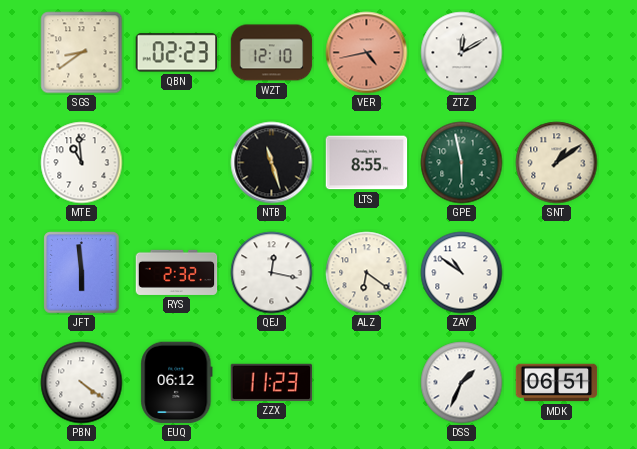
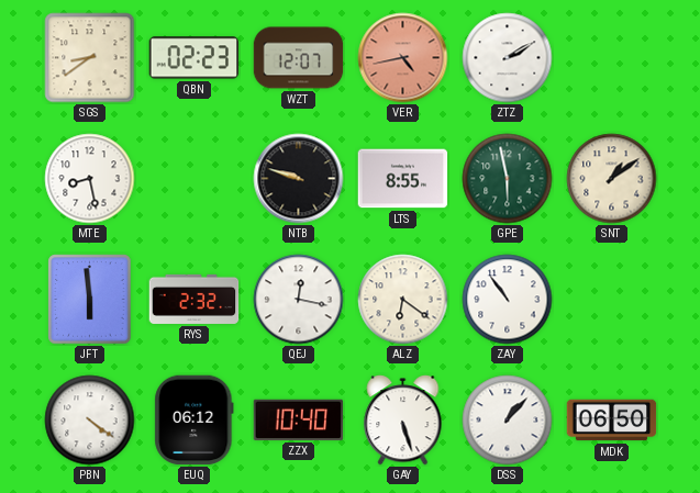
WZT: 12:10 -> 12:07 (299, 58)
ZTZ: 12:10 -> 2:10 (508, 58)
MTE: 10:59 -> 8:28 (90, 179)
NTB: 11:27 -> 9:48 (299, 179)
ZAY: 10:51 -> 10:54 (508, 300)
ZZX: 11:23 -> 10:40 (299, 419)
GAY: none -> 5:27 (403, 421)
DSS: 1:34 -> 1:07 (508, 421)
MDK: 06:51 -> 06:50 (612, 421)
